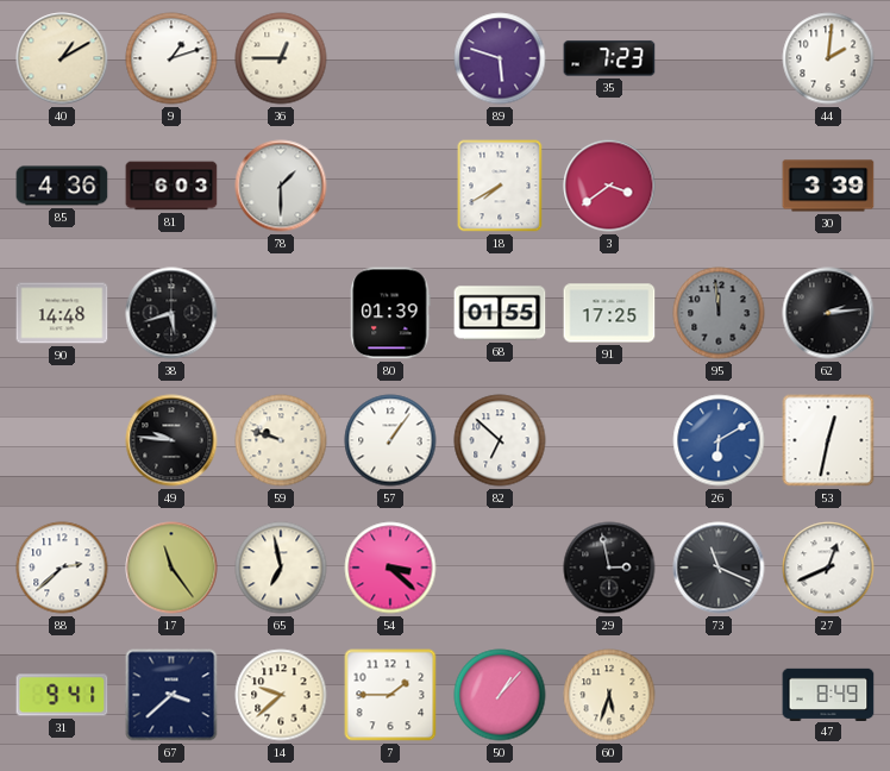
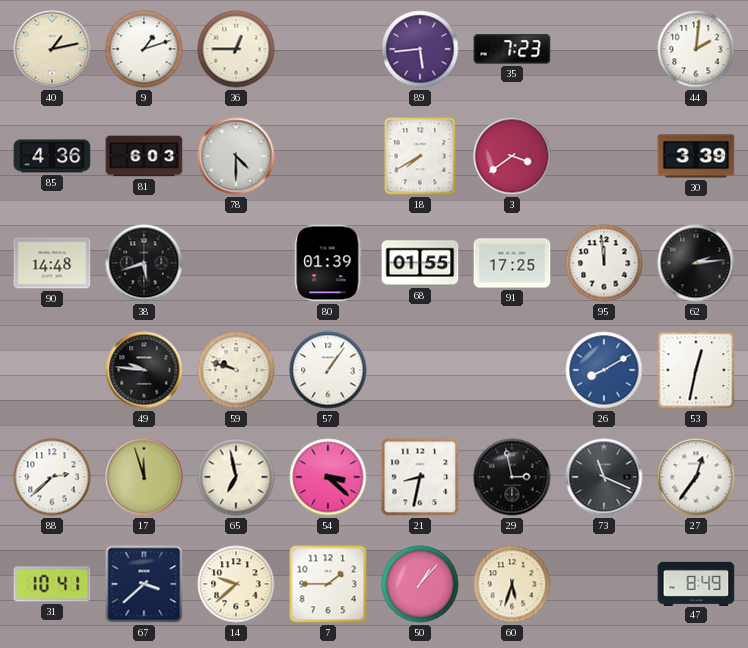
40: 1:10 -> 1:13 (52, 49)
89: 5:48 -> 5:44 (420, 49)
78: 1:30 -> 4:30 (236, 156)
95 dial: grey -> white (604, 263)
82: 6:52 -> none (500, 440)
26: 6:10 -> 8:10 (604, 370)
17: 11:24 -> 11:57 (144, 477)
21: none -> 8:32 (420, 477)
27: 12:41 -> 12:36 (696, 477)
31: 9:41 -> 10:41 (52, 584)
